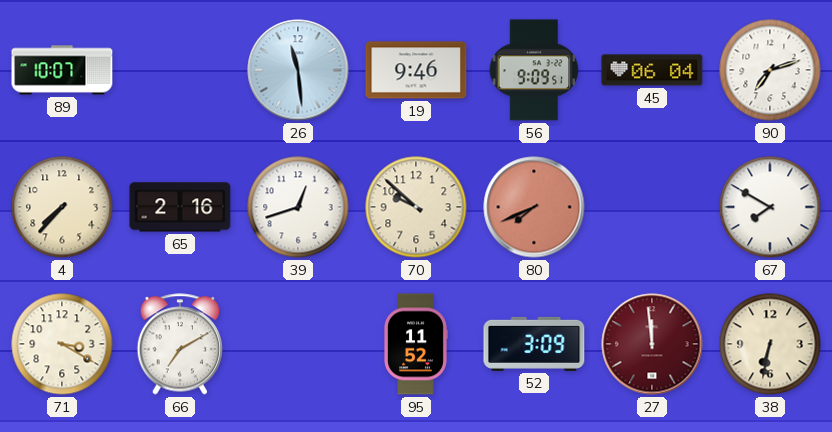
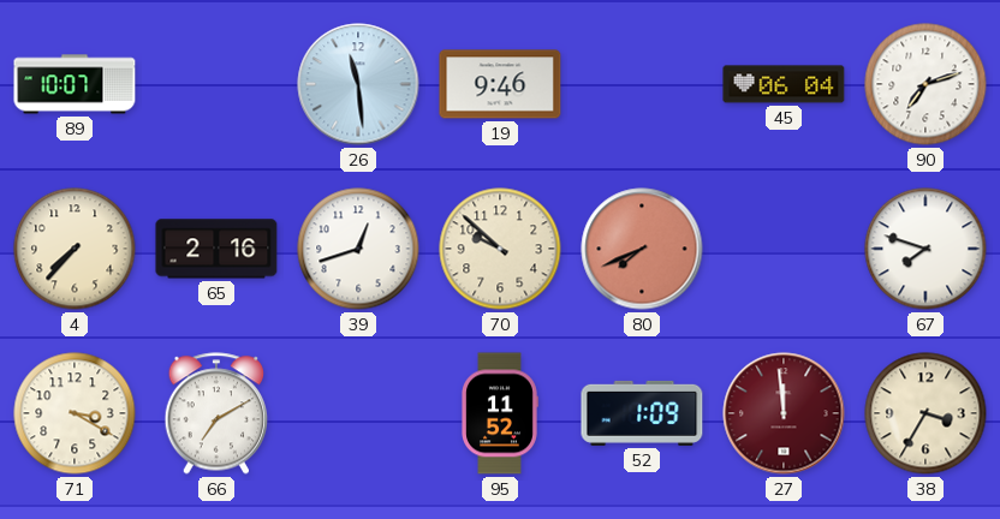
56: 9:09 -> none (534, 70)
67: 7:50 -> 7:48 (925, 249)
52: 3:09 -> 1:09 (642, 413)
38: 6:32 -> 3:35 (925, 413)
